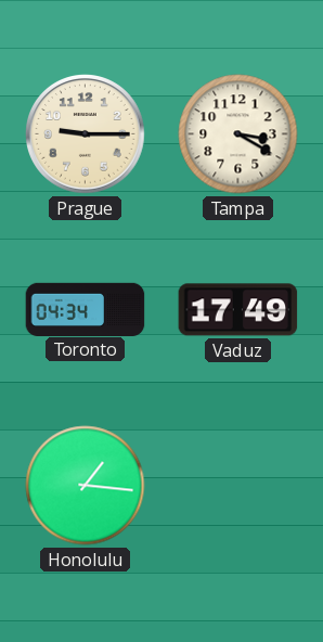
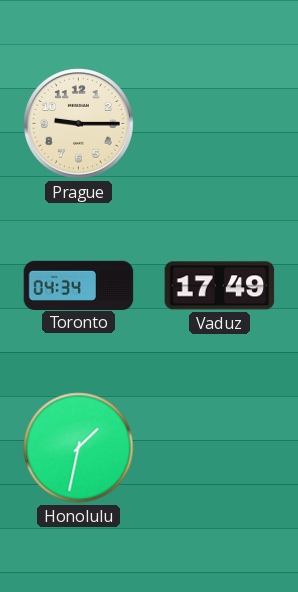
Tampa: 3:20 -> none (238, 134)
Honolulu: 1:16 -> 1:32 (79, 448)
